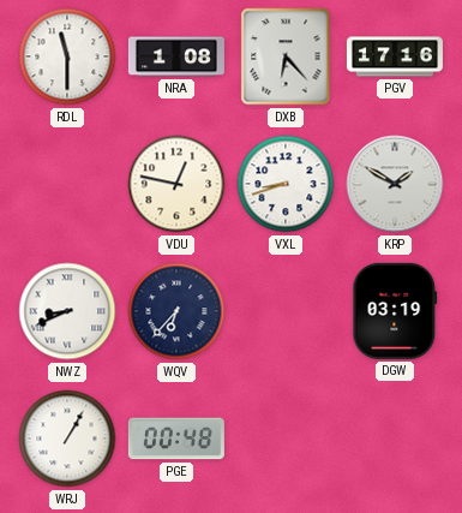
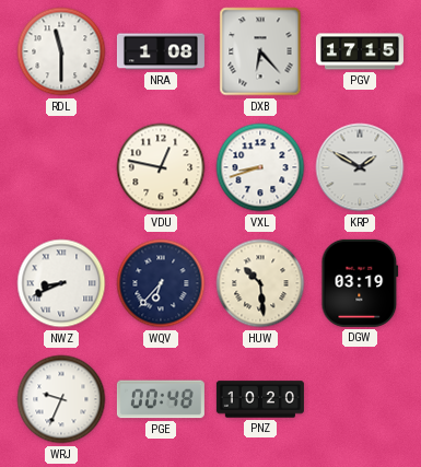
PGV: 17:16 -> 17:15 (360, 51)
HUW: none -> 10:29 (260, 283)
WRJ: 1:05 -> 9:34 (61, 399)
PNZ: none -> 10:20 (260, 399)
